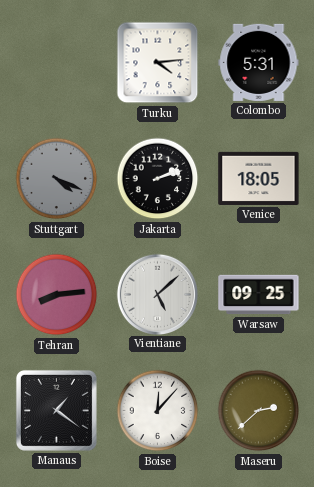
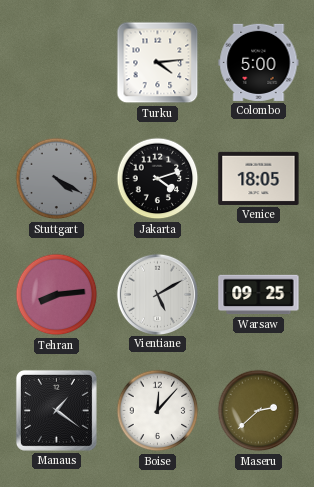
Colombo: 5:31 -> 5:00 (259, 62)
Stuttgart: 4:19 -> 4:20 (57, 179)
Jakarta: 2:12 -> 4:12 (158, 179)
Vientiane: 5:08 -> 5:10 (157, 294)
